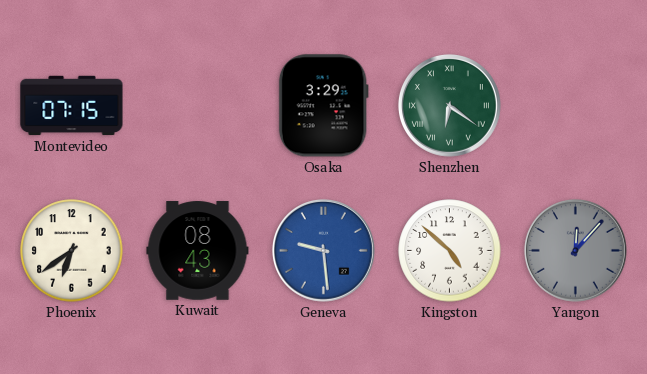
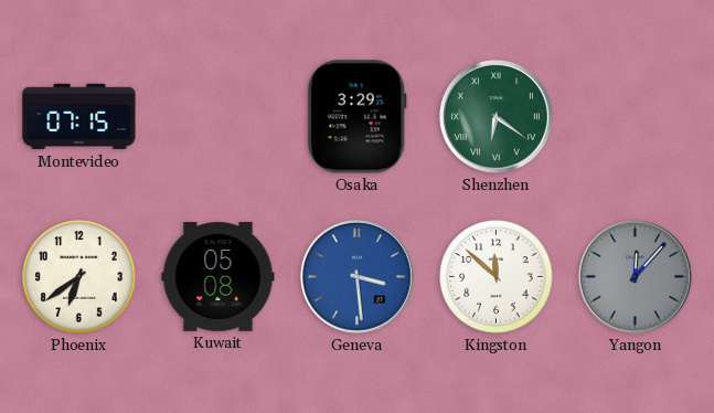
Kuwait: 08:43 -> 05:08 (219, 277)
Geneva: 9:29 -> 3:29 (356, 276)
Kingston: 4:52 -> 11:52 (497, 277)
